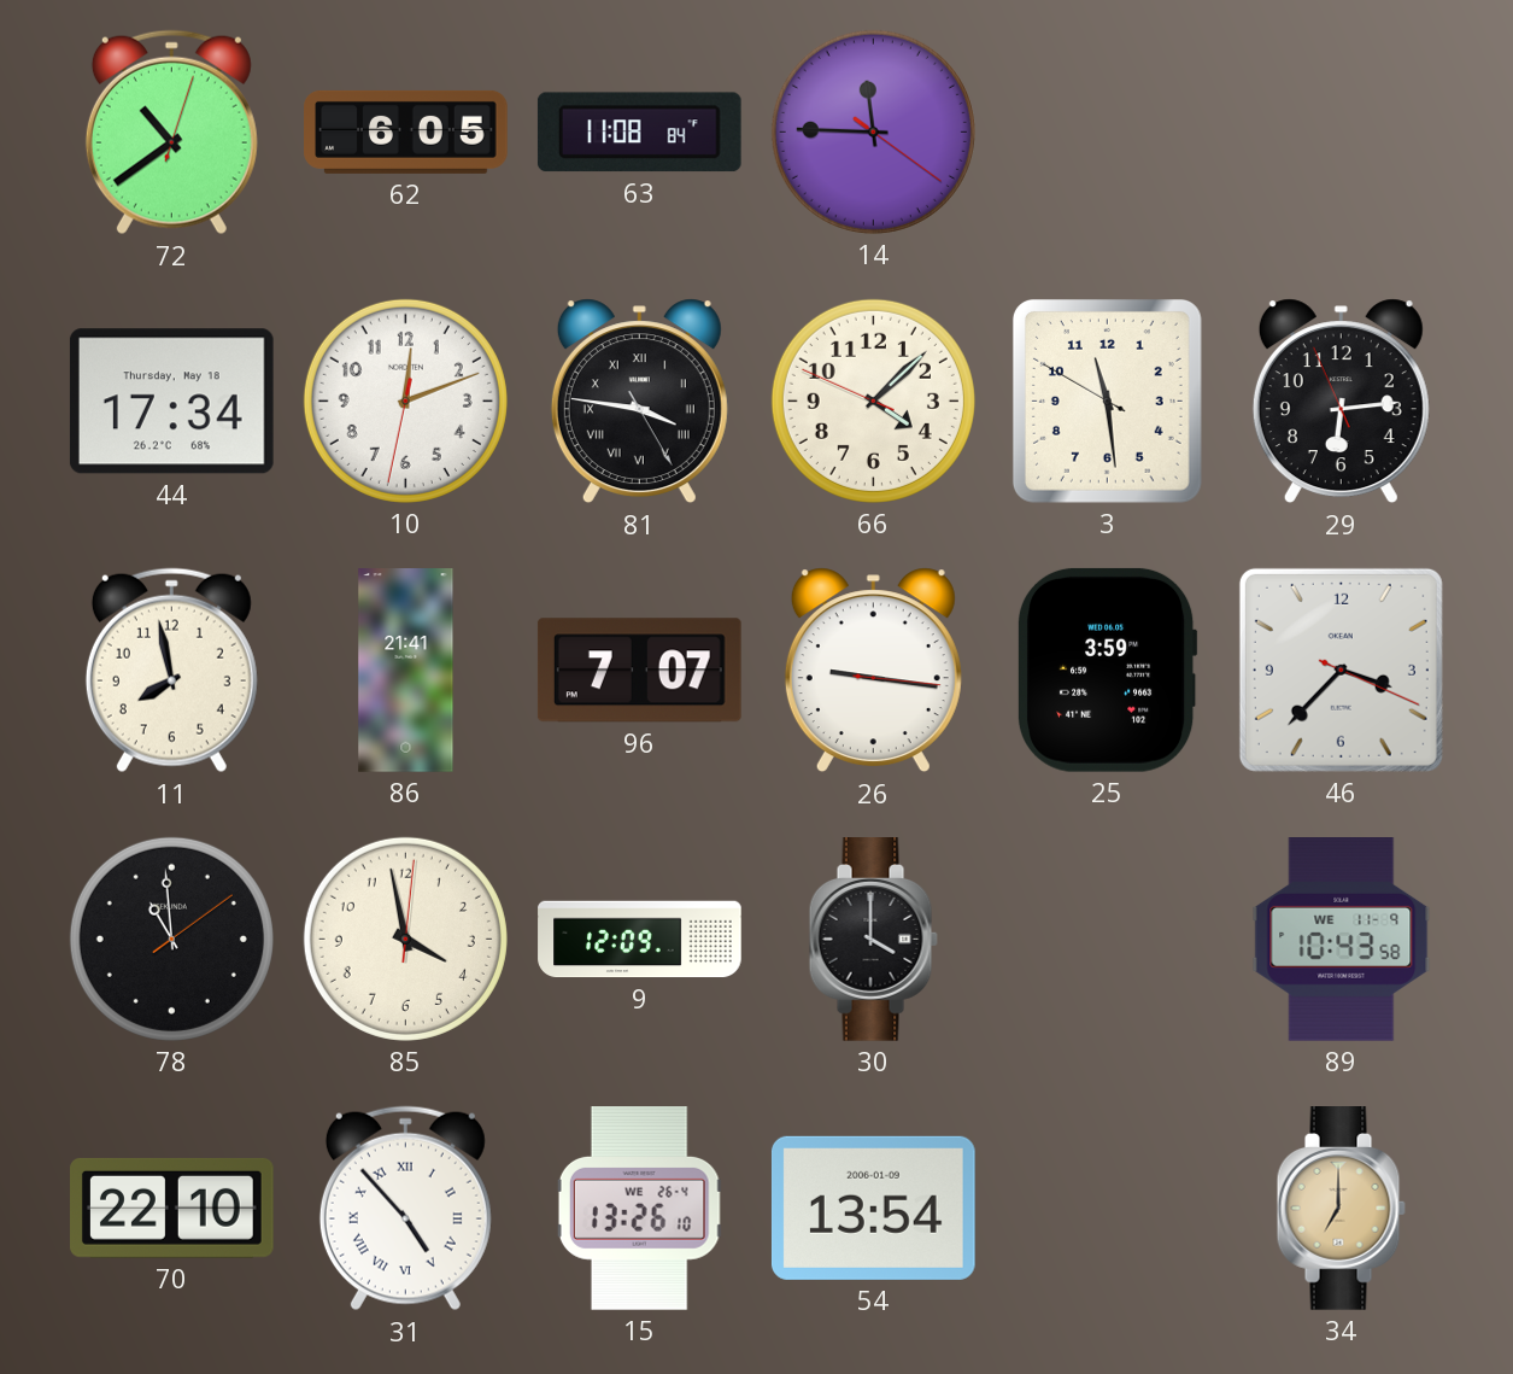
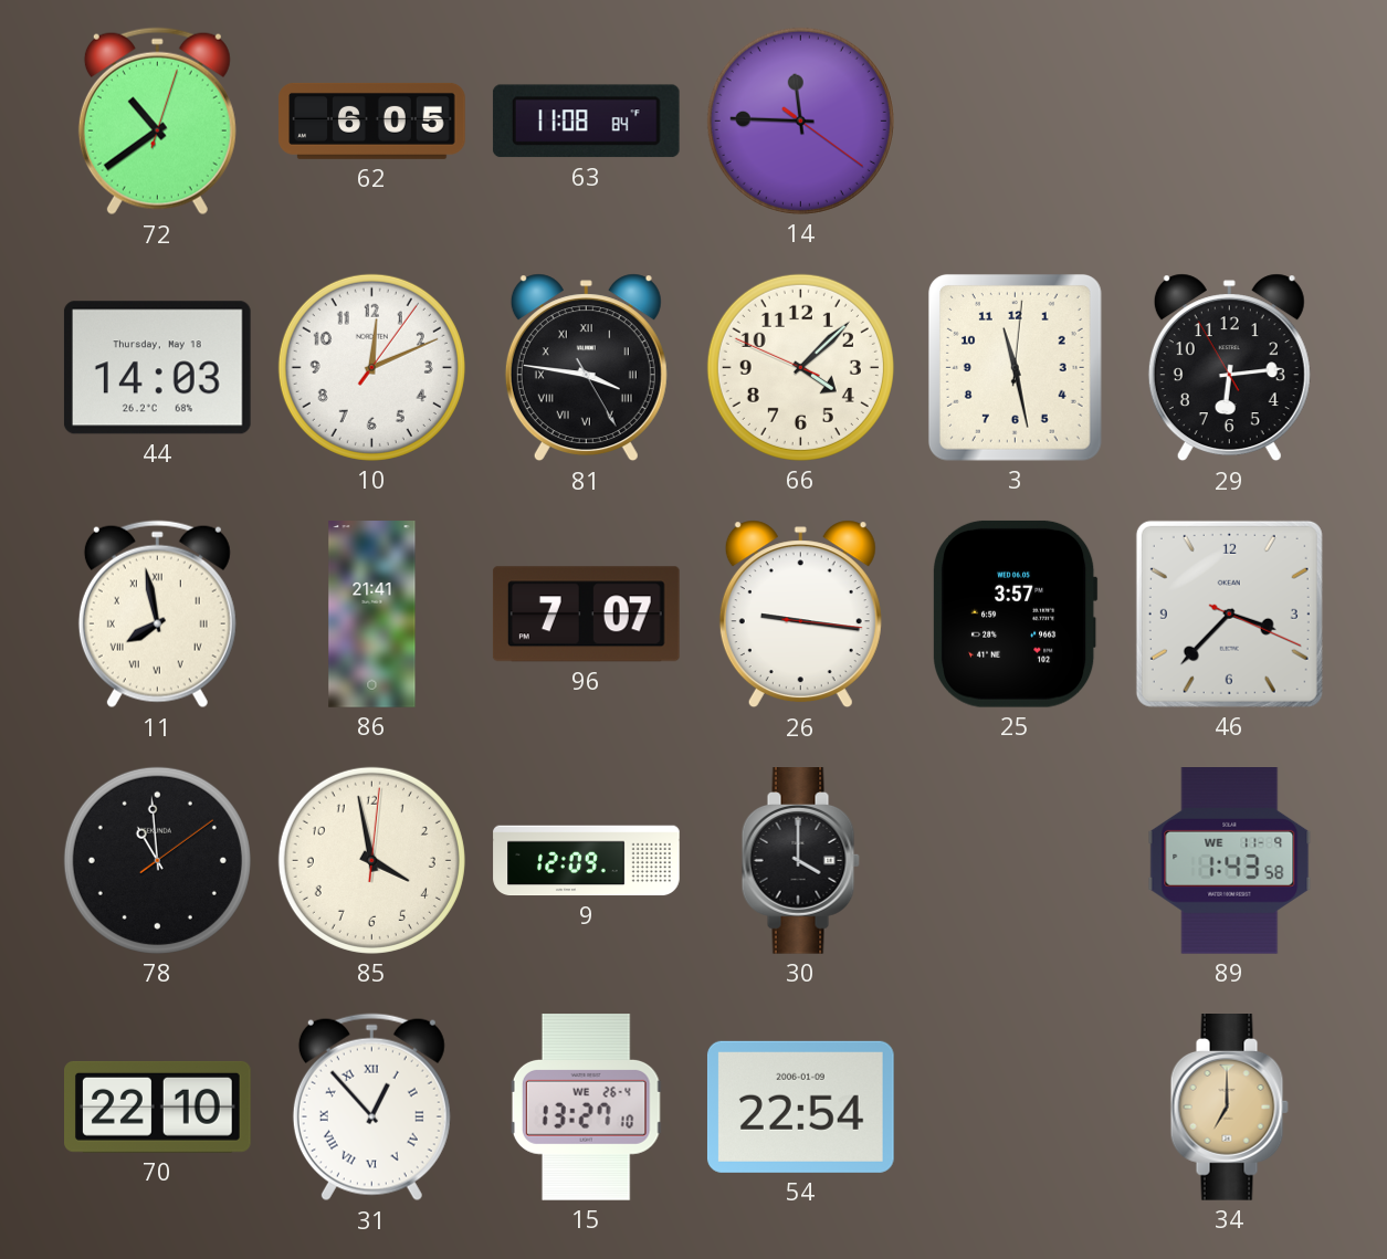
44: 17:34 -> 14:03 (157, 368)
10: 12:11:32 -> 12:11:06 (371, 367)
3: 11:28:50 -> 11:28:01 (1015, 367)
29: 6:13:56 -> 6:13:55 (1229, 368)
11 numerals: Arabic -> Roman (157, 615)
25: 3:59 -> 3:57 (1015, 613)
89: 10:43 -> 1:43 (1230, 861)
31: 4:53 -> 12:53 (371, 1108)
15: 13:26 -> 13:27 (586, 1108)
54: 13:54 -> 22:54 (800, 1106)
